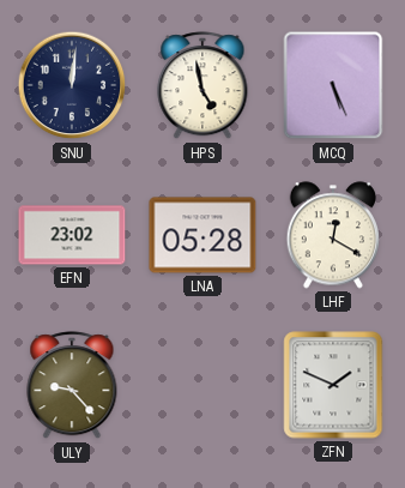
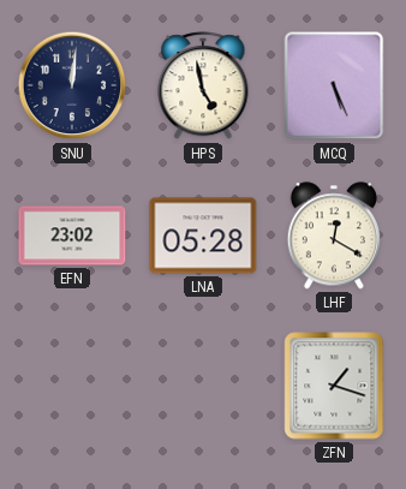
ULY: 9:23 -> none (72, 386)
ZFN: 1:49 -> 1:18 (334, 386)
